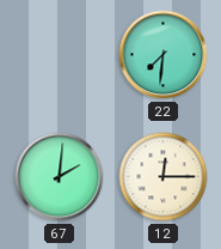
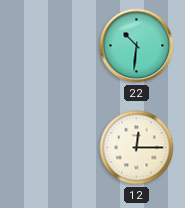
22: 7:31 -> 10:31 (137, 46)
67: 2:01 -> none (60, 177)
